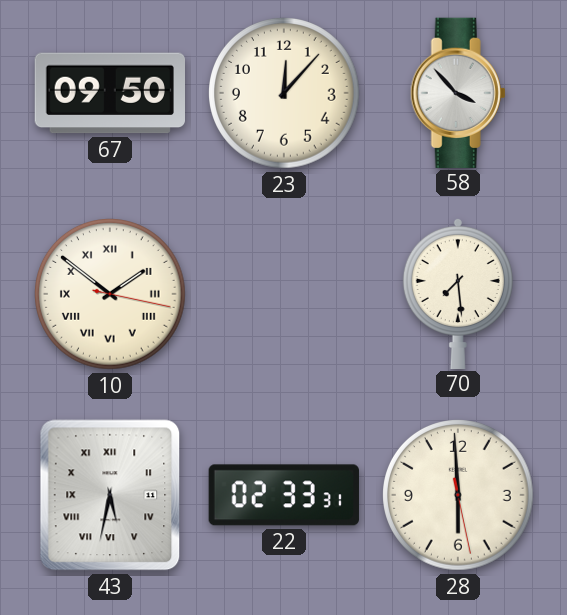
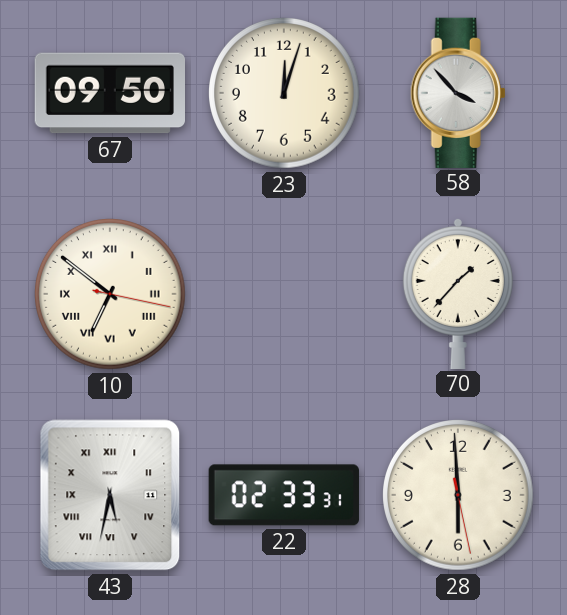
23: 12:07 -> 12:03 (285, 94)
10: 1:51 -> 6:51 (111, 295)
70: 7:29 -> 1:37 (458, 293)
